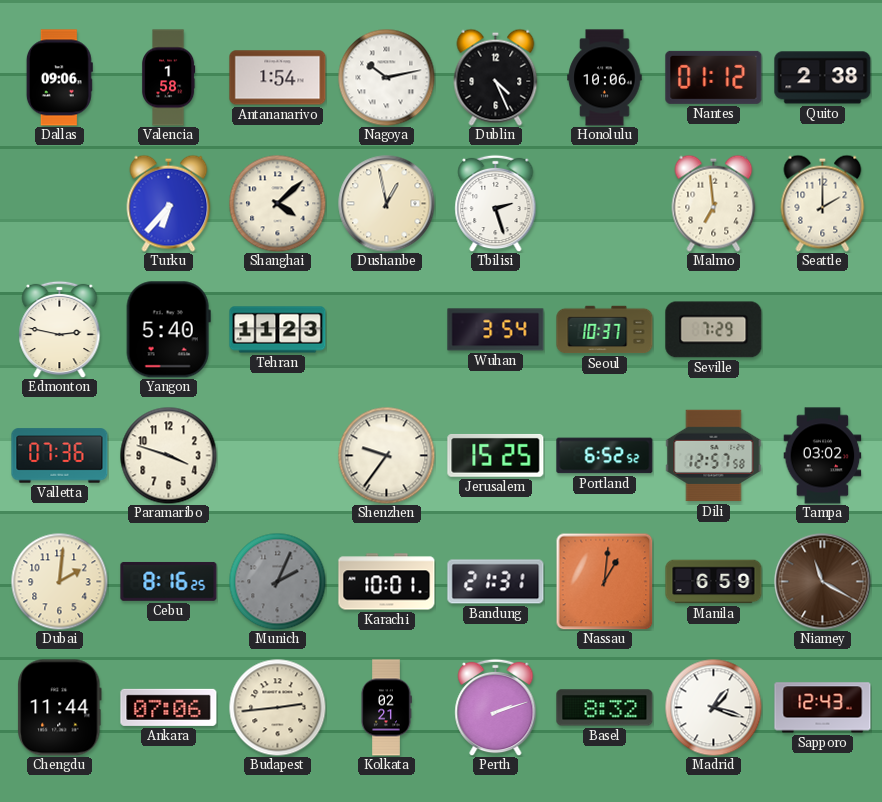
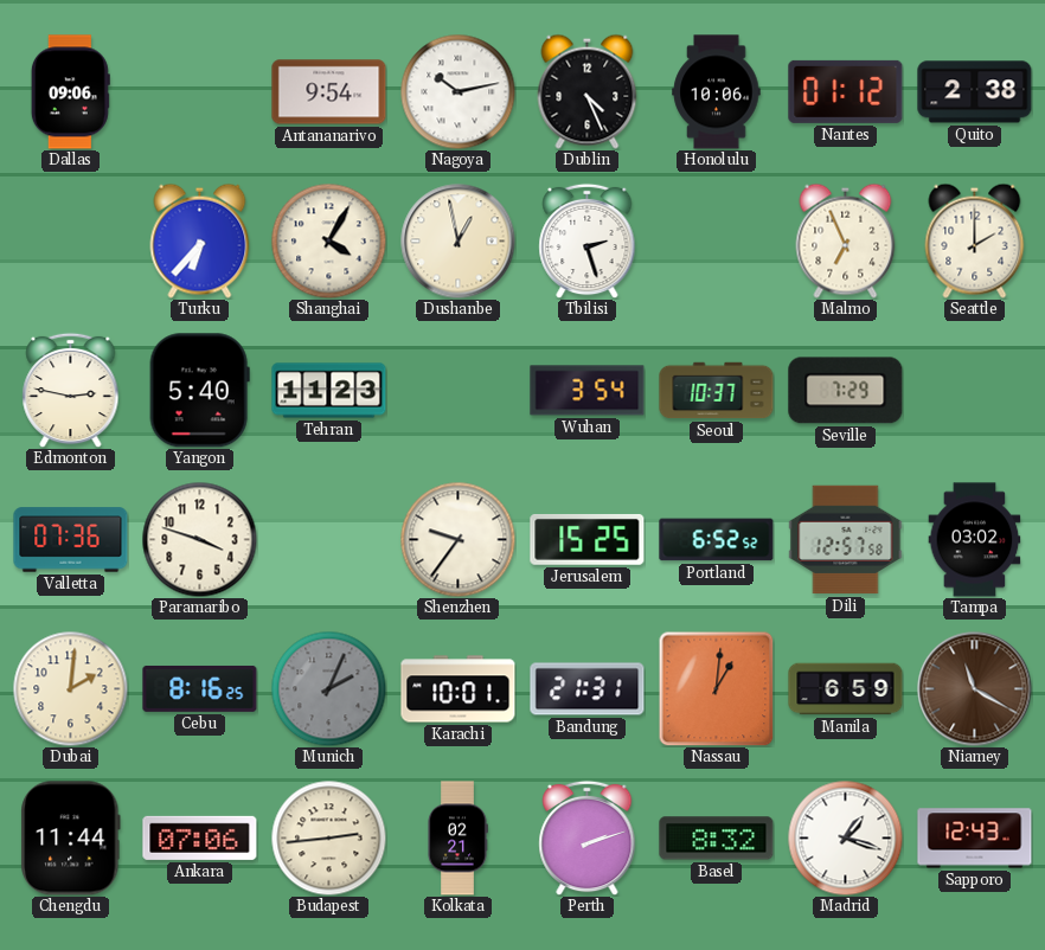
Valencia: 1:58 -> none (168, 78)
Antananarivo: 1:54 -> 9:54 (329, 92)
Shanghai: 4:08 -> 4:05 (328, 240)
Malmo: 6:59 -> 6:56 (846, 240)
